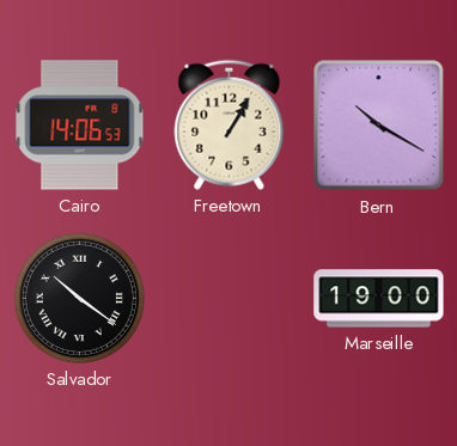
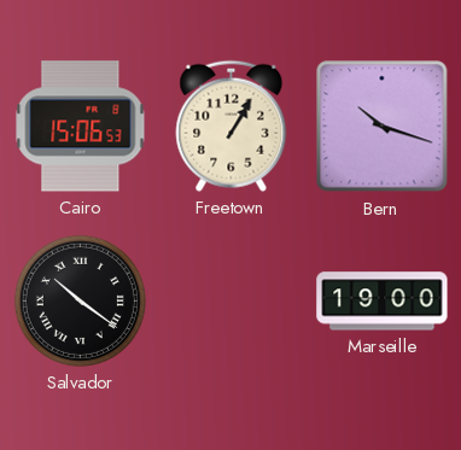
Cairo: 14:06 -> 15:06 (81, 127)
Bern: 10:20 -> 10:18 (383, 127)
